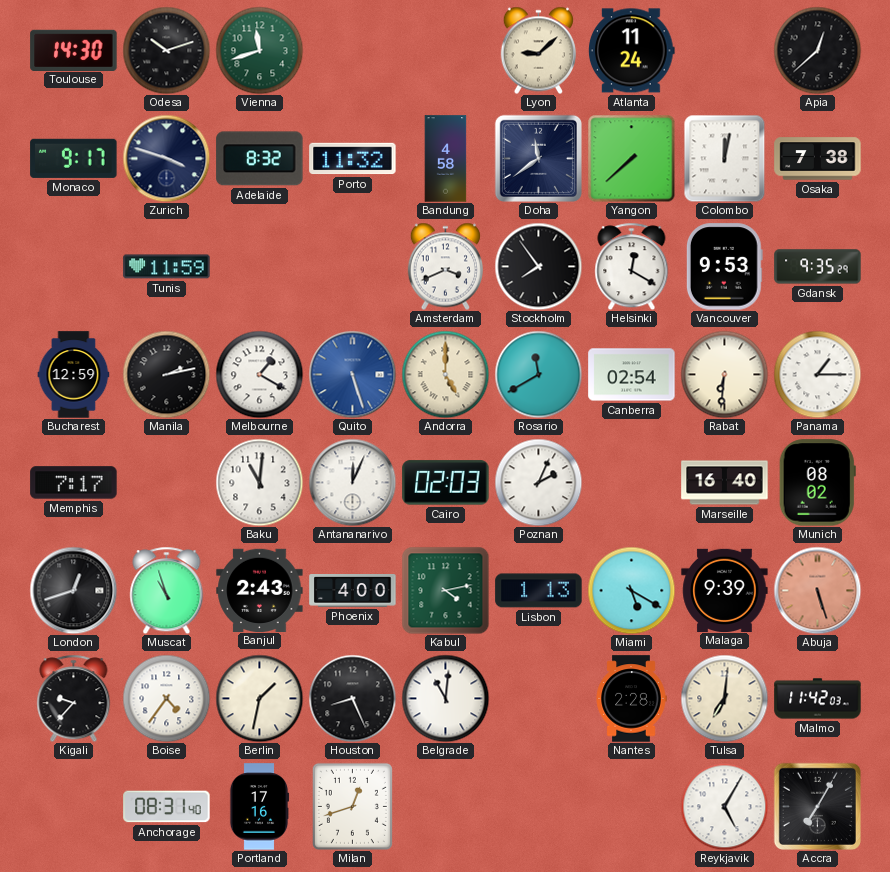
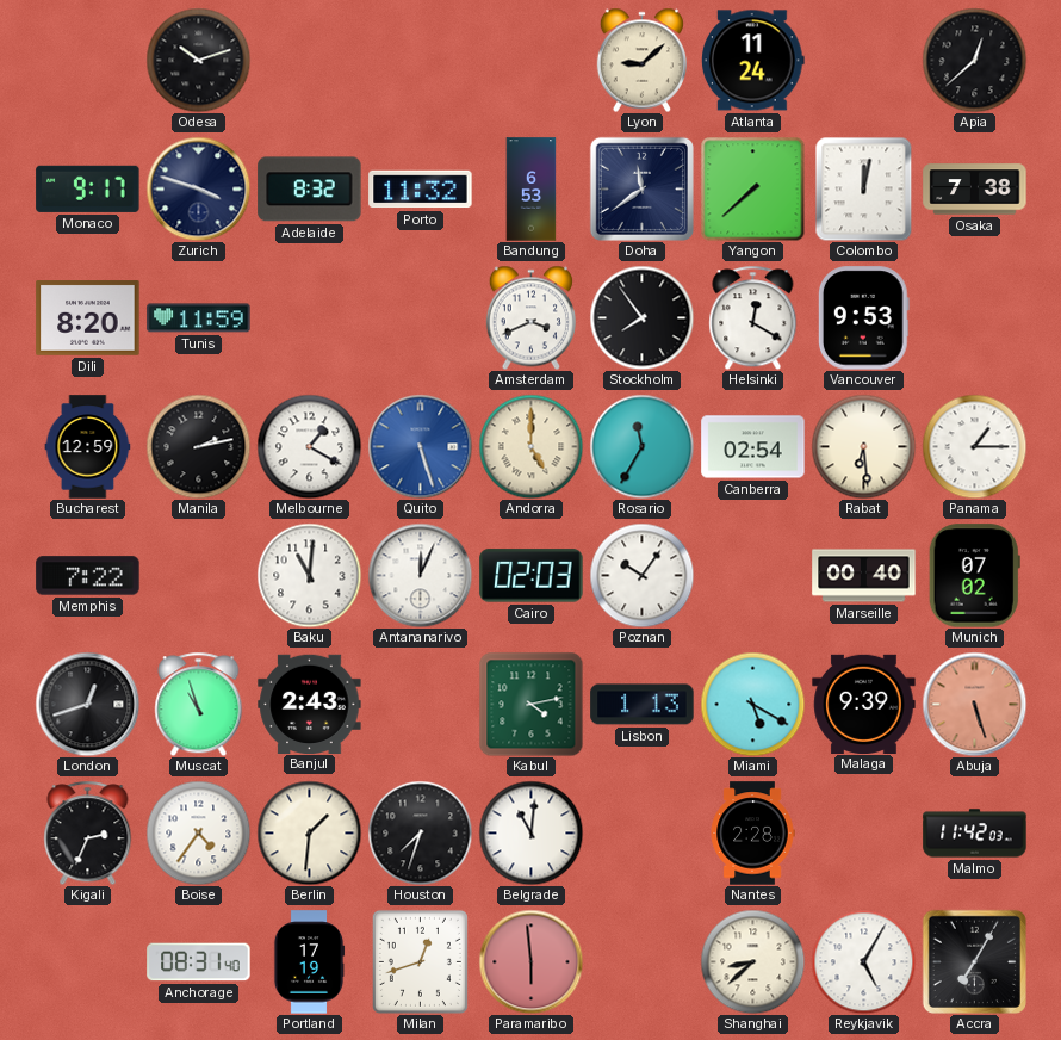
Toulouse: 14:30 -> none (74, 50)
Vienna: 11:42 -> none (259, 50)
Bandung: 4:58 -> 6:53 (532, 190)
Dili: none -> 8:20 (88, 318)
Gdansk: 9:35 -> none (818, 267)
Rosario: 11:40 -> 11:35 (641, 446)
Rabat: 6:31 -> 6:29 (863, 446)
Memphis: 7:17 -> 7:22 (88, 576)
Poznan: 2:04 -> 10:06 (641, 575)
Marseille: 16:40 -> 00:40 (864, 576)
Munich: 08:02 -> 07:02 (974, 576)
Phoenix: 4:00 -> none (353, 591)
Kigali: 9:37 -> 2:34 (88, 832)
Berlin: 1:32 -> 1:31 (309, 832)
Houston: 8:26 -> 7:33 (420, 832)
Tulsa: 7:01 -> none (724, 698)
Portland: 17:16 -> 17:19 (309, 962)
Paramaribo: none -> 5:59 (530, 961)
Shanghai: none -> 8:38 (752, 961)
